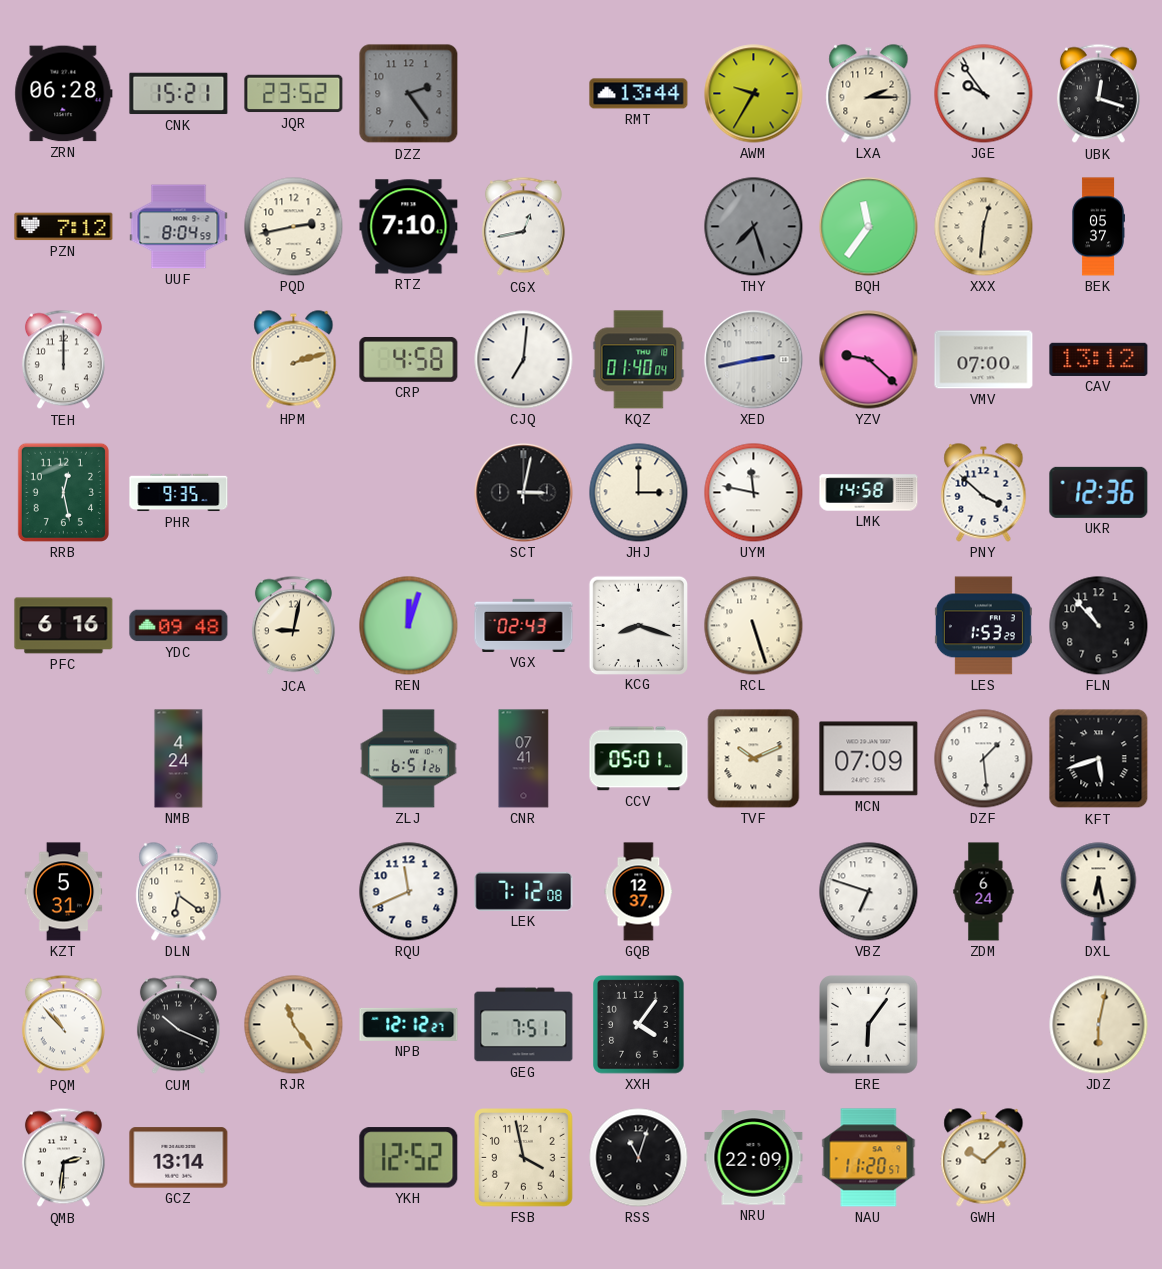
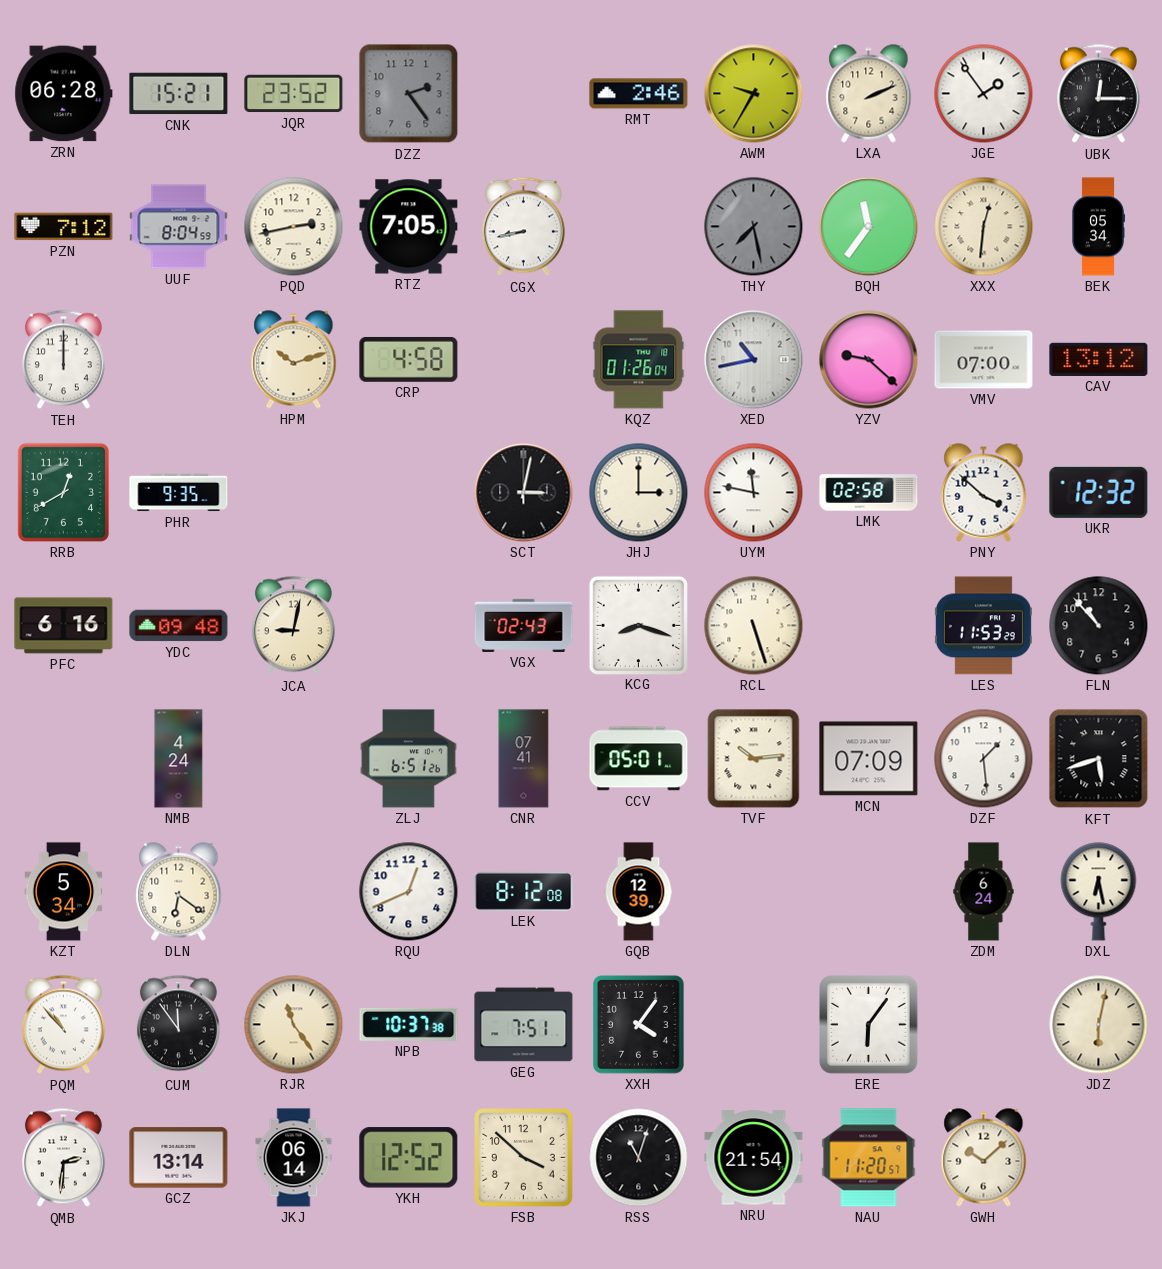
RMT: 13:44 -> 2:46 (639, 94)
LXA: 2:15 -> 2:11 (869, 94)
JGE: 9:54 -> 1:54 (984, 94)
UBK: 12:18 -> 12:15 (1098, 94)
RTZ: 7:10 -> 7:05 (409, 227)
CGX: 12:43 -> 8:43 (523, 227)
THY: 7:27 -> 7:28 (754, 227)
BEK: 05:37 -> 05:34 (1098, 227)
HPM: 2:12 -> 10:12 (294, 360)
CJQ: 7:01 -> none (524, 360)
KQZ: 01:40 -> 01:26 (639, 360)
XED: 2:43 -> 10:43 (754, 360)
RRB: 12:28 -> 12:40 (63, 492)
LMK: 14:58 -> 02:58 (869, 493)
UKR: 12:36 -> 12:32 (1099, 492)
REN: 12:03 -> none (409, 626)
LES: 1:53 -> 11:53 (983, 626)
TVF: 10:11 -> 10:14 (754, 759)
KZT: 5:31 -> 5:34 (64, 892)
RQU: 11:41 -> 12:41 (409, 892)
LEK: 7:12 -> 8:12 (524, 891)
GQB: 12:37 -> 12:39 (639, 892)
VBZ: 6:48 -> none (869, 892)
CUM: 10:19 -> 11:54 (178, 1025)
NPB: 12:12 -> 10:37 (409, 1024)
JKJ: none -> 06:14 (294, 1158)
FSB: 3:58 -> 3:52 (524, 1158)
NRU: 22:09 -> 21:54 (754, 1158)
